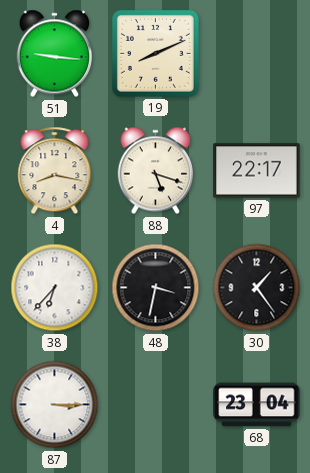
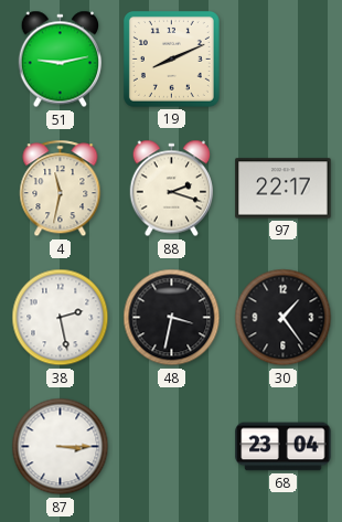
51: 9:16 -> 9:13 (60, 60)
4: 8:17 -> 11:32 (61, 189)
88: 5:18 -> 2:18 (171, 189)
38: 6:37 -> 2:28 (61, 318)
